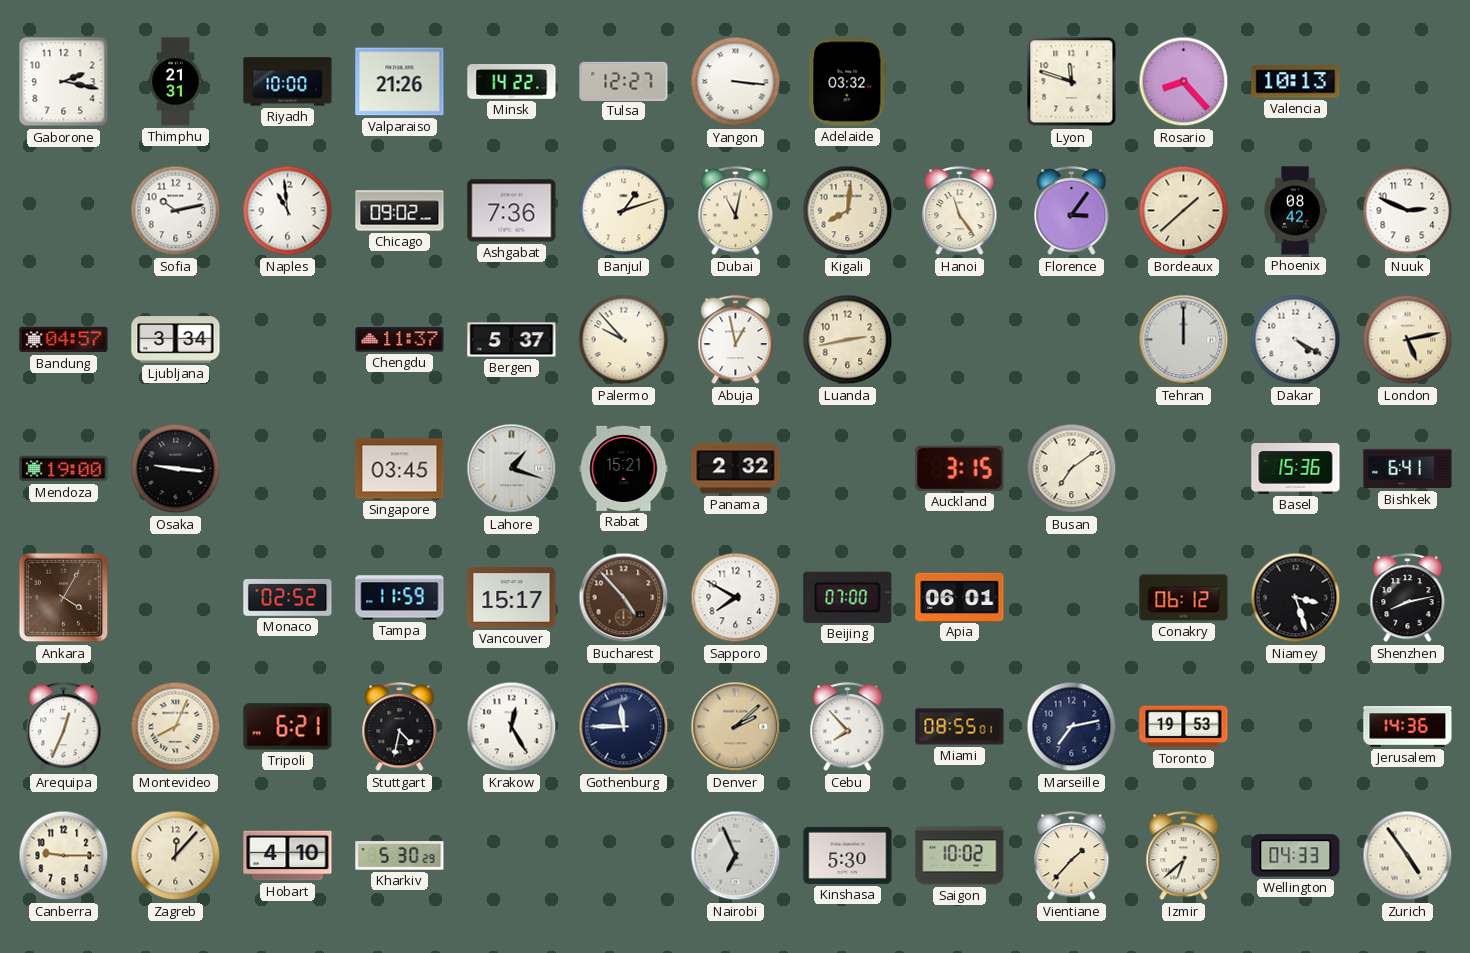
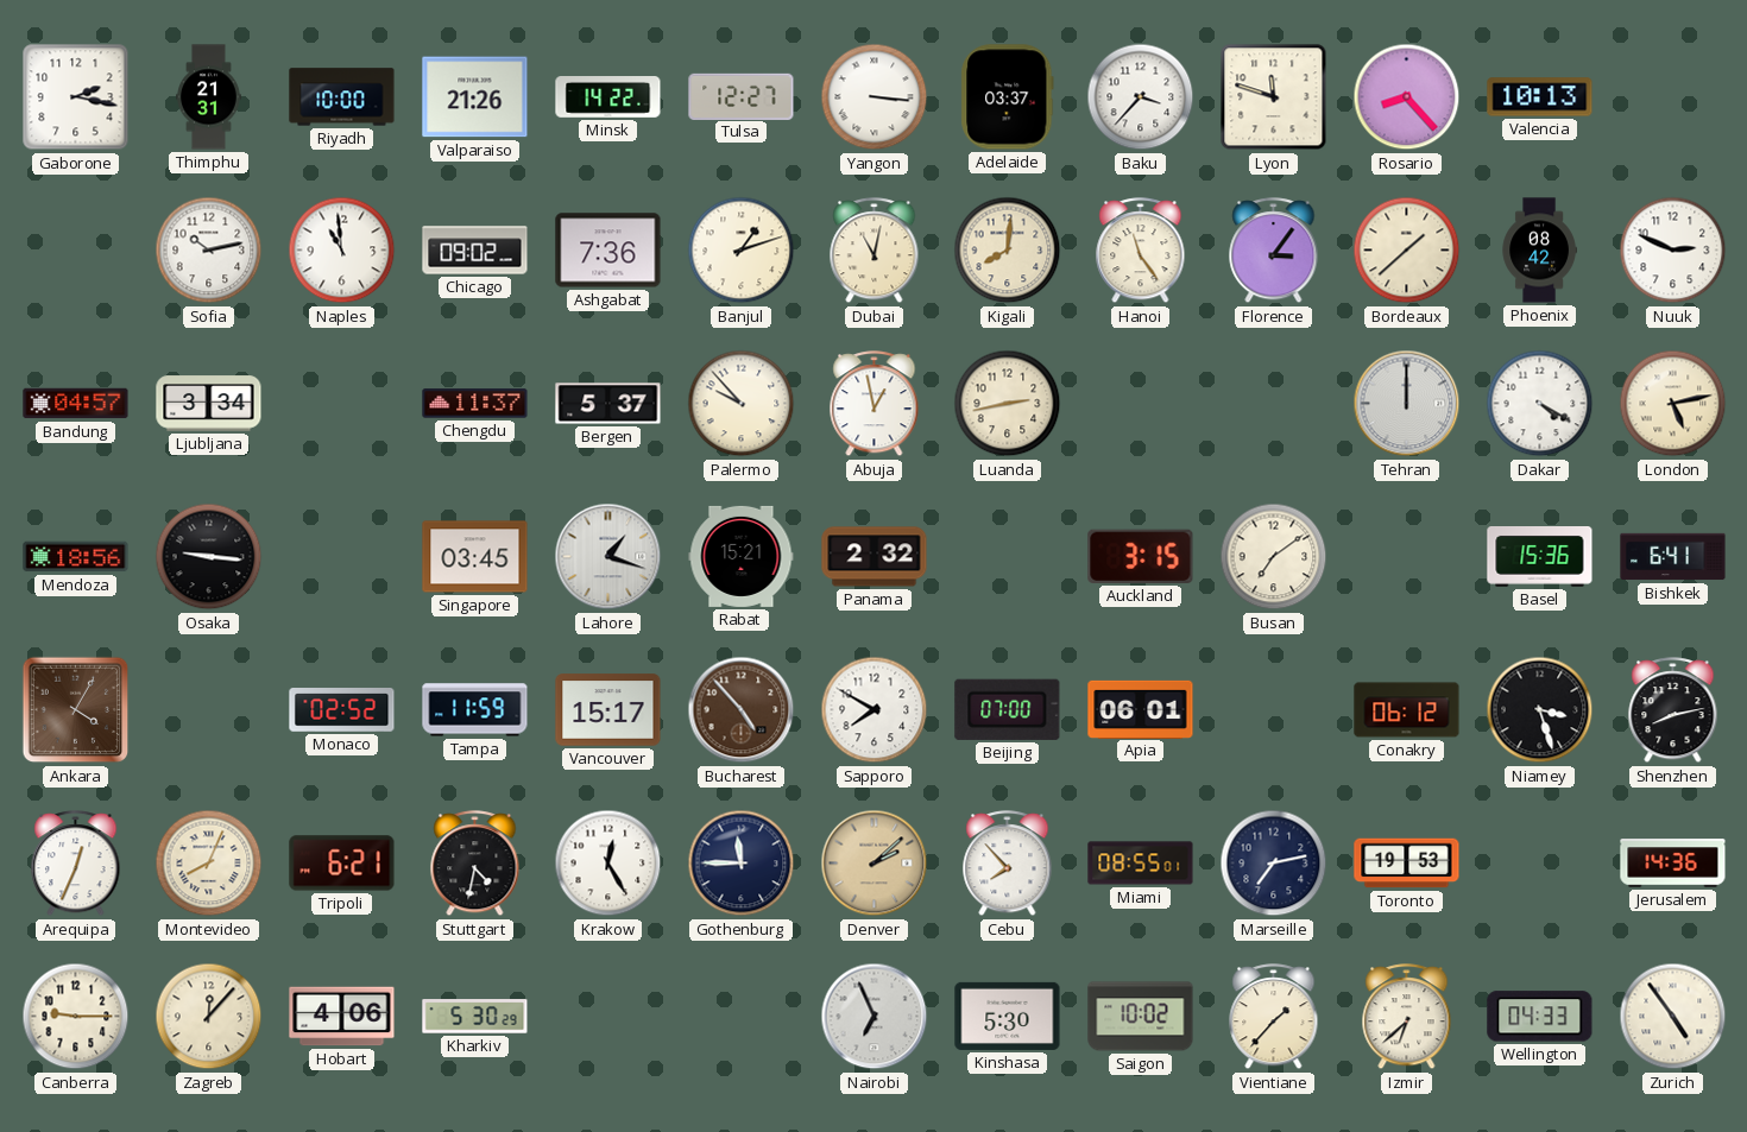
Adelaide: 03:32 -> 03:37 (1008, 97)
Baku: none -> 3:37 (1141, 97)
Mendoza: 19:00 -> 18:56 (76, 557)
Hobart: 4:10 -> 4:06 (342, 1017)
